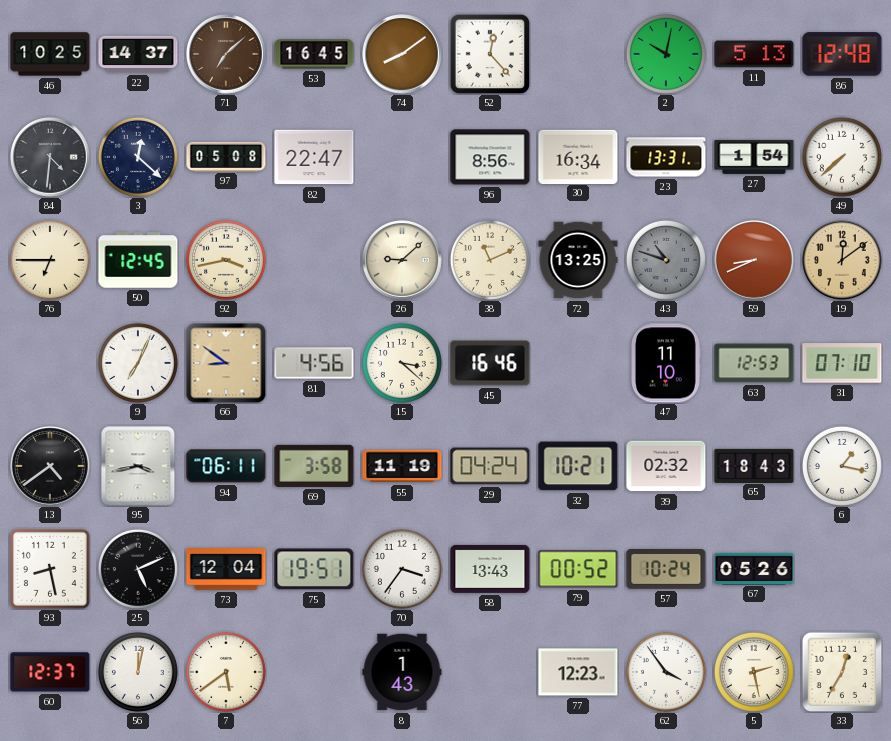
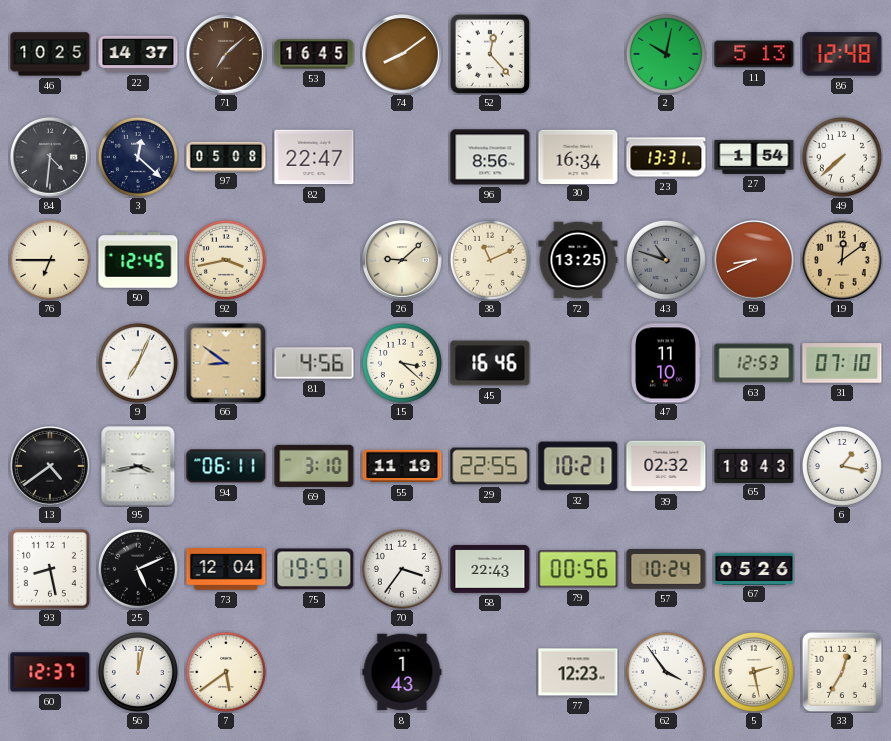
69: 3:58 -> 3:10 (314, 466)
29: 04:24 -> 22:55 (490, 466)
58: 13:43 -> 22:43 (490, 569)
79: 00:52 -> 00:56 (578, 569)
